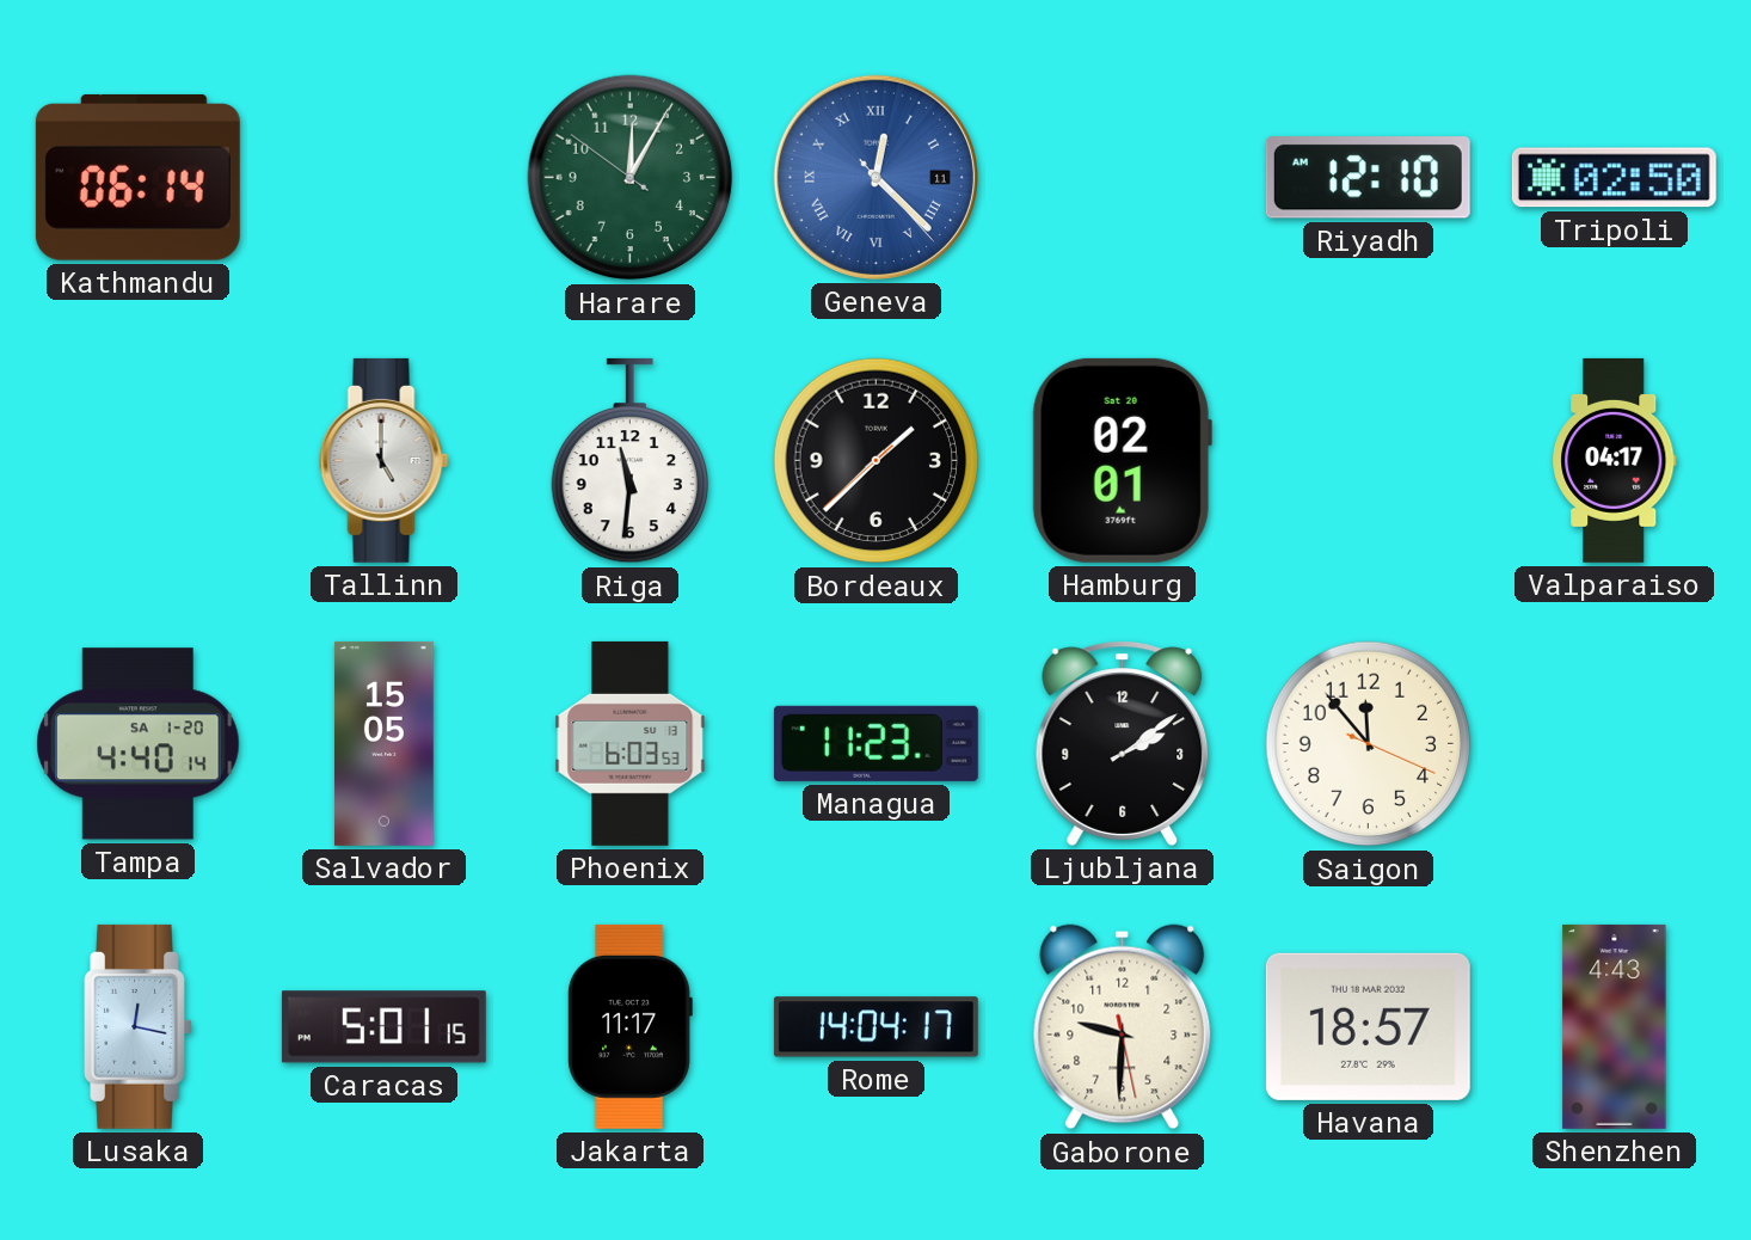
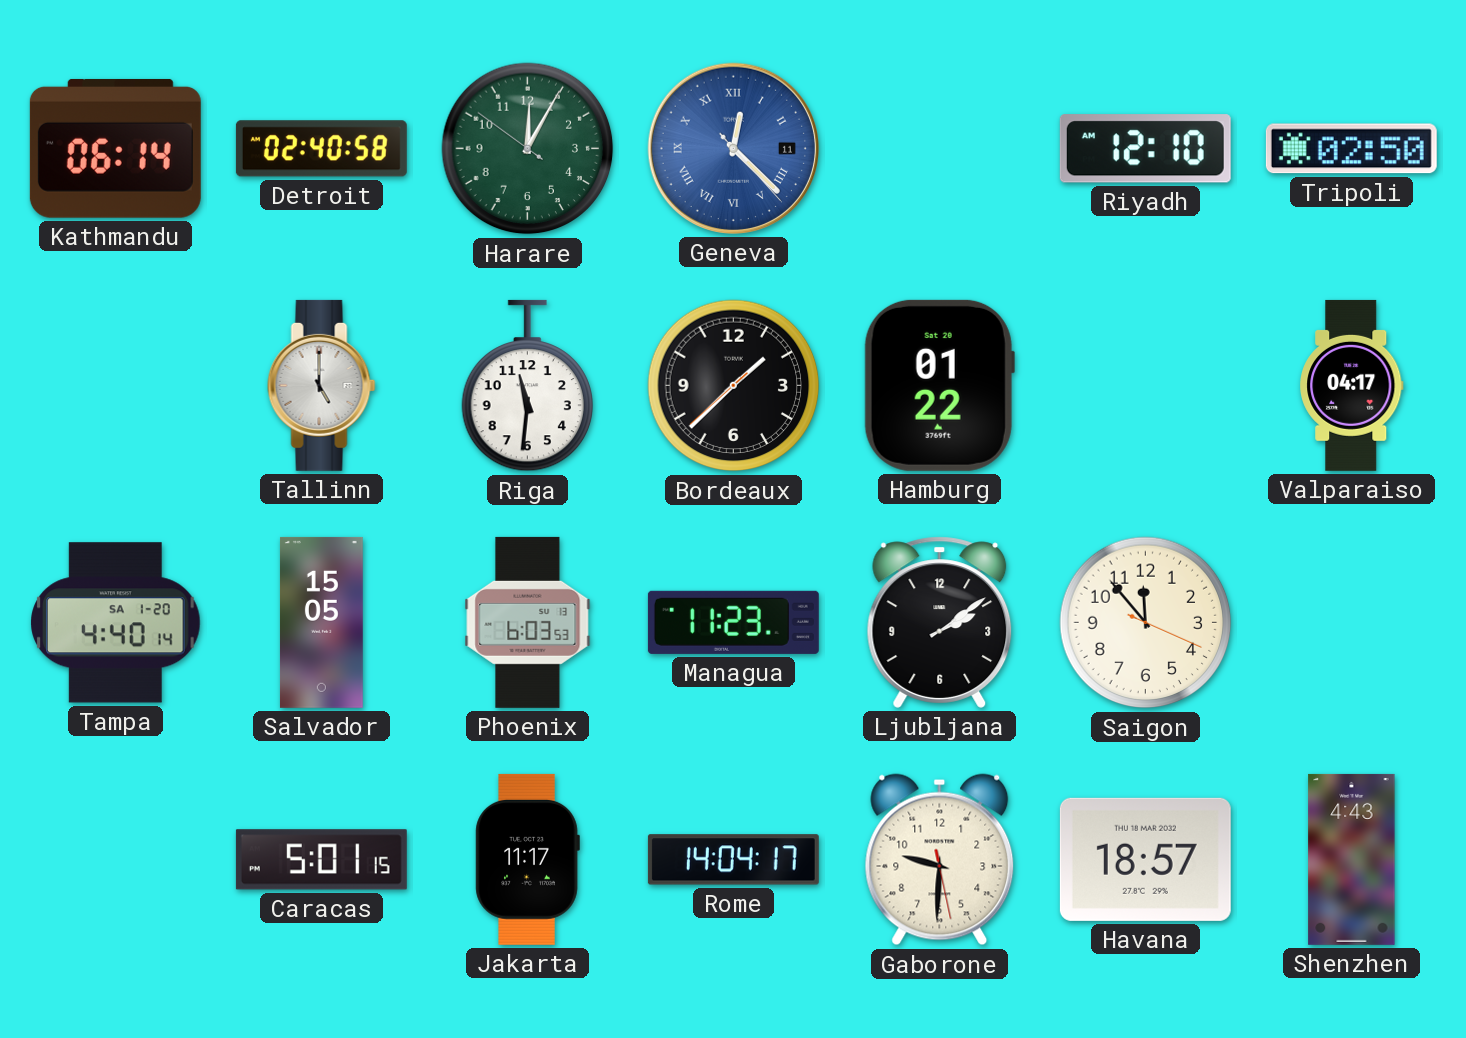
Detroit: none -> 02:40 (321, 149)
Hamburg: 02:01 -> 01:22 (939, 385)
Lusaka: 12:17 -> none (139, 1026)
